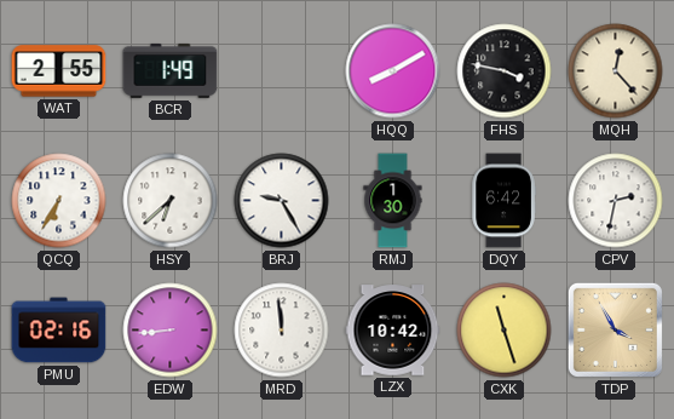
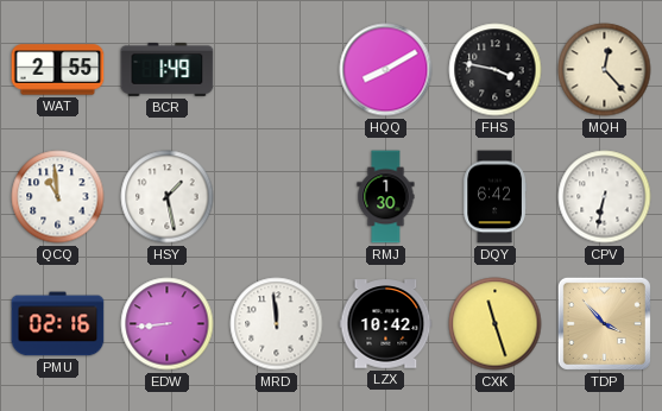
QCQ: 6:35 -> 10:59 (58, 197)
HSY: 6:38 -> 1:28 (168, 197)
BRJ: 9:25 -> none (282, 201)
CPV: 2:32 -> 6:32 (605, 197)
TDP: 3:55 -> 3:53 (604, 323)
